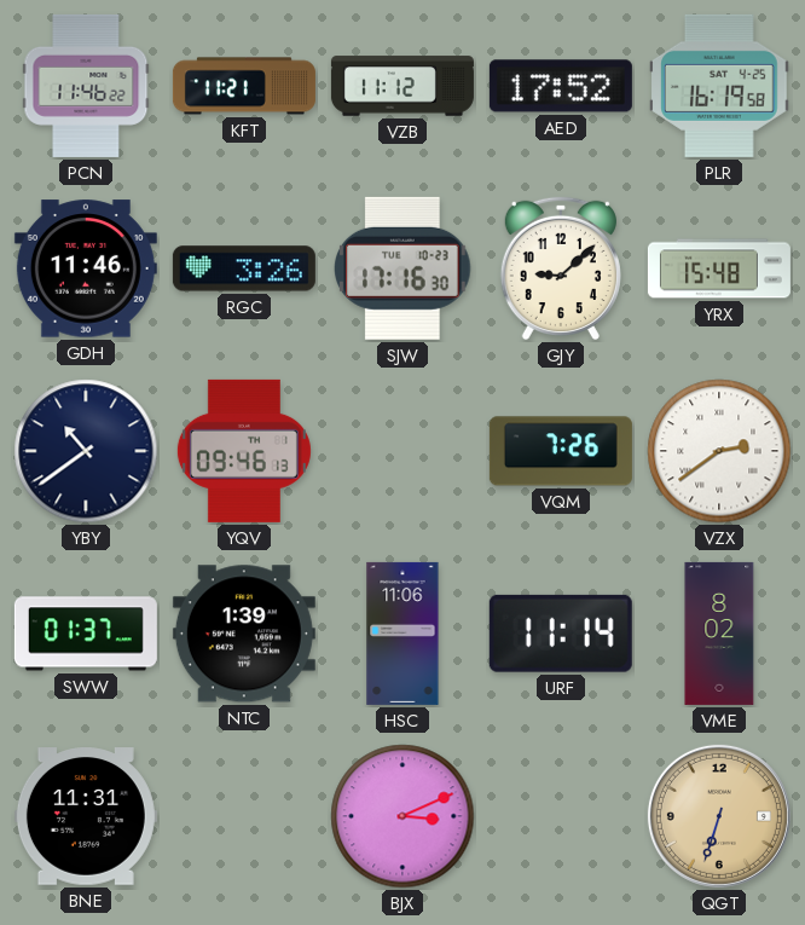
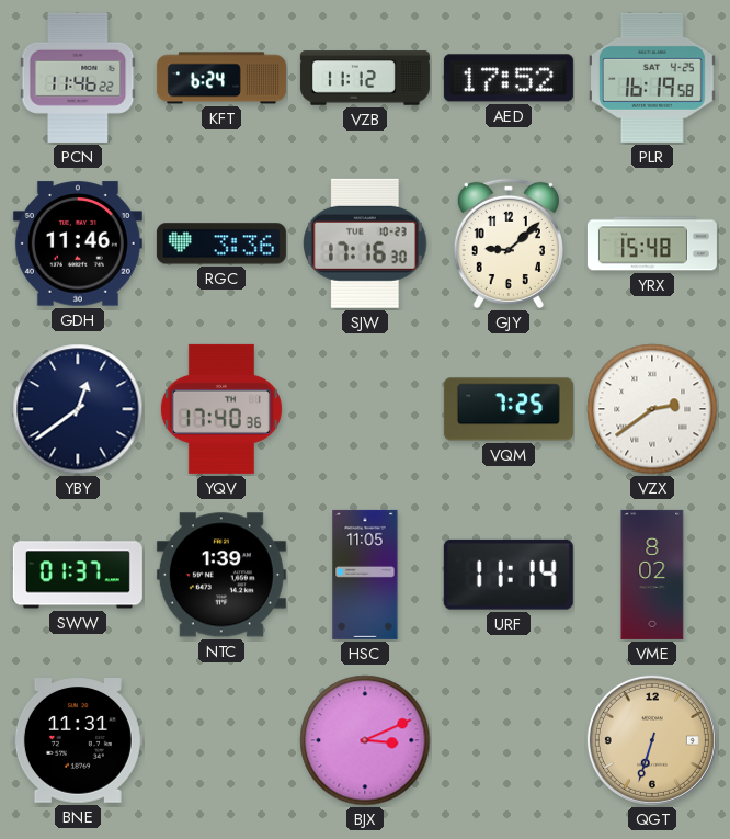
KFT: 11:21 -> 6:24 (221, 78)
RGC: 3:26 -> 3:36 (221, 243)
YBY: 10:39 -> 12:39 (78, 409)
YQV: 09:46 -> 17:40 (221, 409)
VQM: 7:26 -> 7:25 (509, 409)
HSC: 11:06 -> 11:05 (365, 575)
